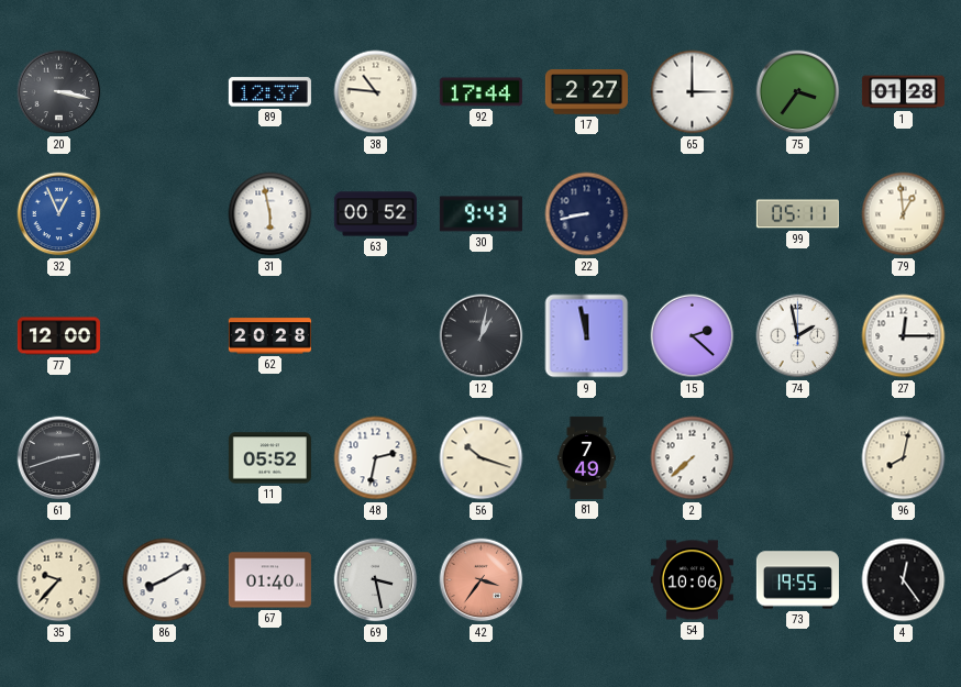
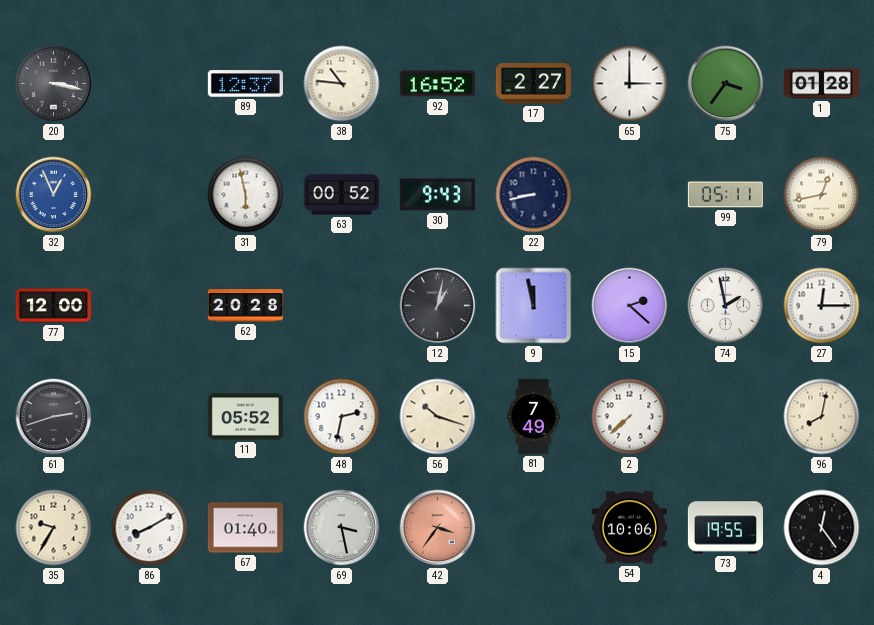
92: 17:44 -> 16:52 (437, 84)
79: 12:59 -> 12:43 (822, 195)
35: 9:37 -> 9:35 (54, 528)
